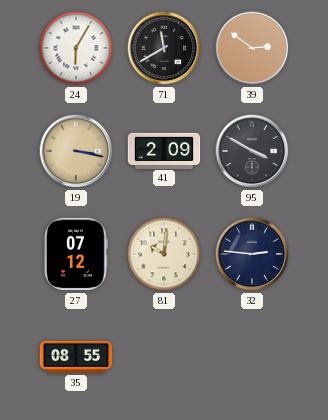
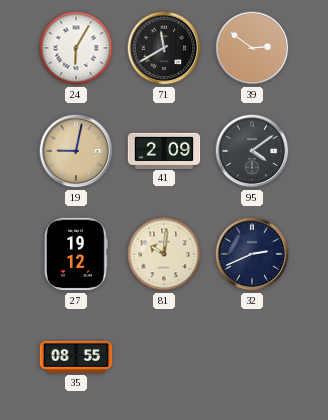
19: 3:17 -> 9:02 (76, 151)
95: 3:50 -> 4:09 (252, 151)
27: 07:12 -> 19:12 (76, 254)
32: 2:46 -> 2:41 (252, 254)
